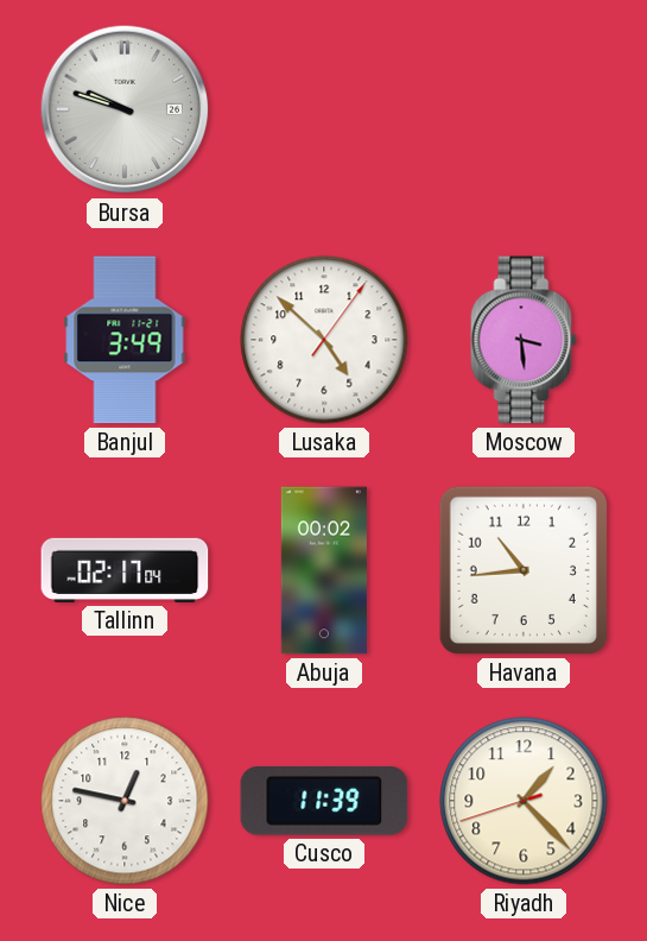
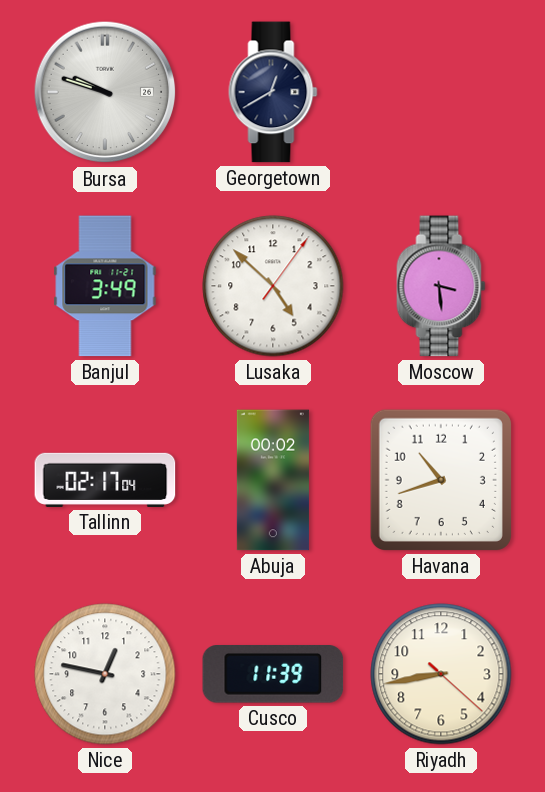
Georgetown: none -> 12:40 (273, 92)
Havana: 10:44 -> 10:42 (441, 480)
Riyadh: 1:22 -> 8:43 (441, 674)
